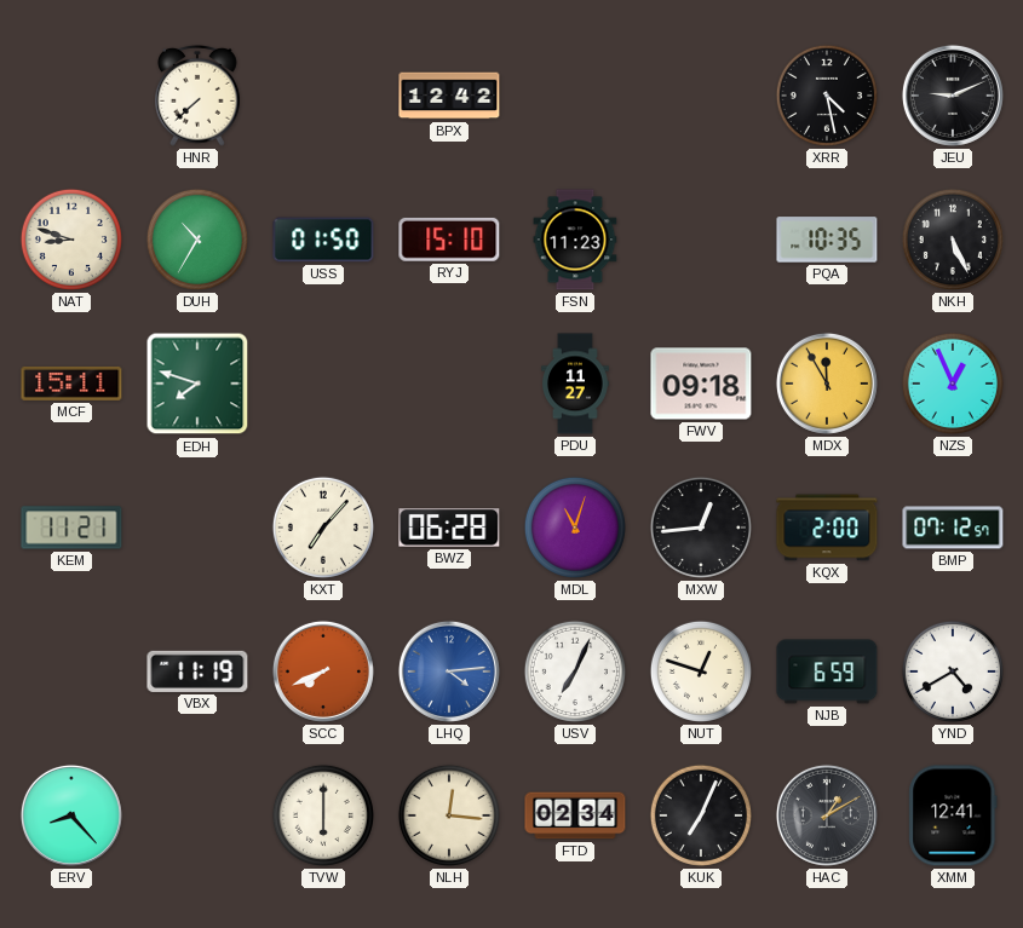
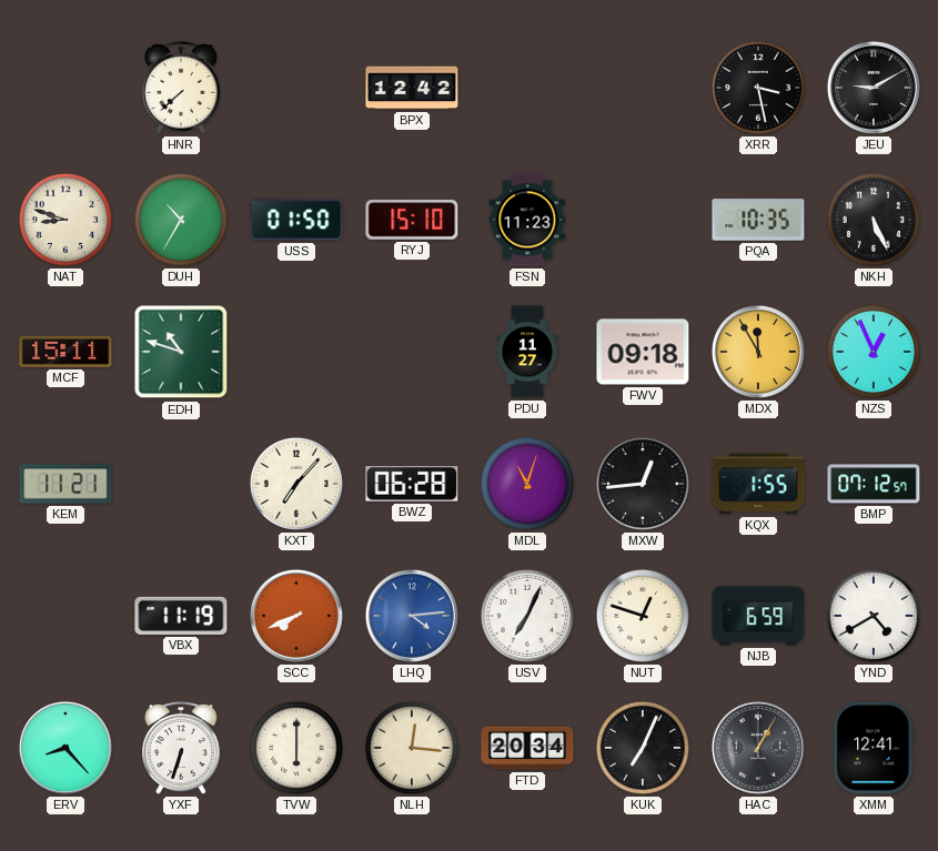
XRR: 4:28 -> 3:28 (758, 88)
JEU: 9:11 -> 9:10 (874, 88)
EDH: 7:48 -> 10:48 (181, 352)
KQX: 2:00 -> 1:55 (758, 484)
YXF: none -> 6:33 (182, 748)
FTD: 02:34 -> 20:34 (527, 748)
HAC: 1:10 -> 1:05 (758, 748)
